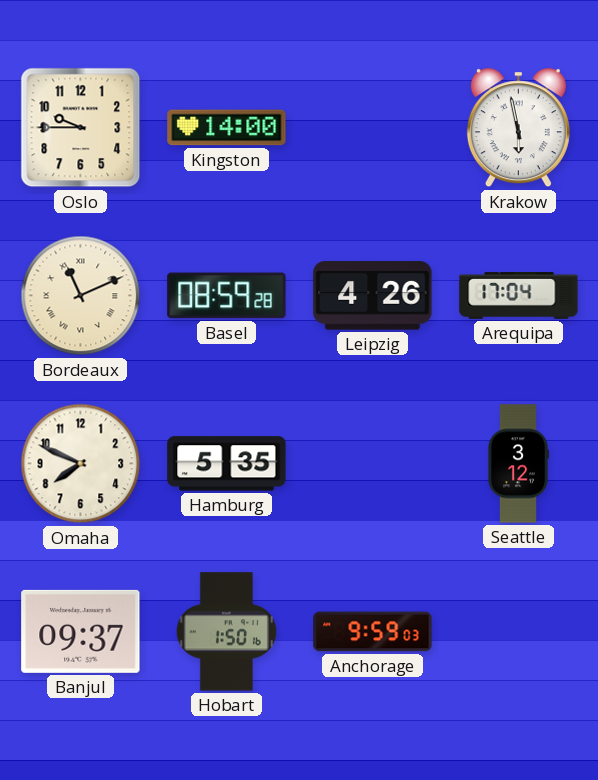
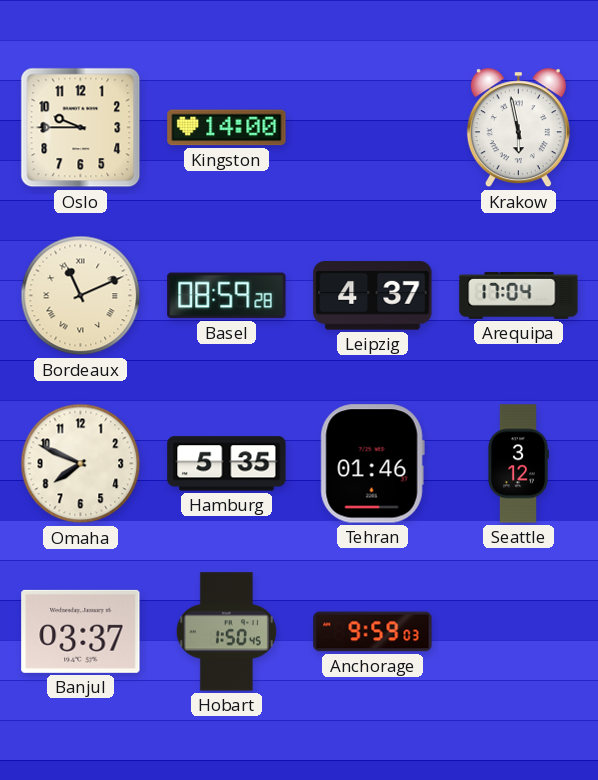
Leipzig: 4:26 -> 4:37 (373, 296)
Tehran: none -> 01:46 (372, 464)
Banjul: 09:37 -> 03:37 (81, 631)
Hobart: 1:50:16 -> 1:50:45 (226, 632)
